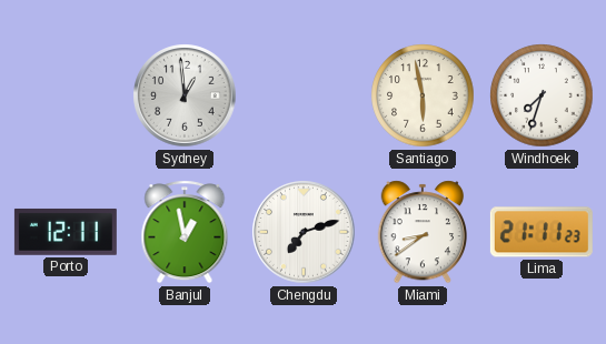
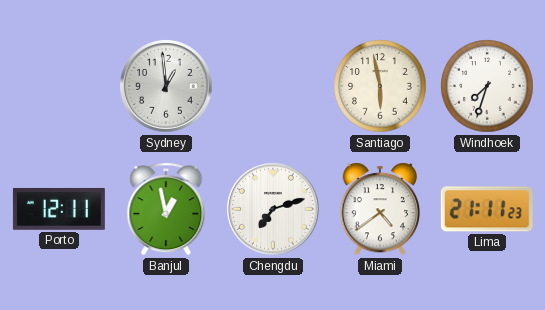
Miami: 8:39 -> 4:39 (379, 209)
